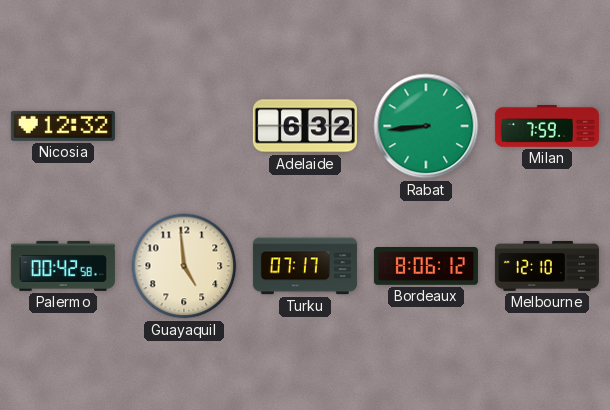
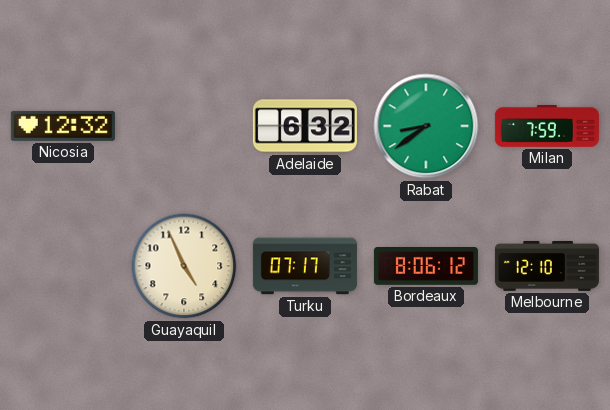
Rabat: 8:44 -> 8:39 (426, 126)
Palermo: 00:42 -> none (63, 266)
Guayaquil: 4:59 -> 4:56 (184, 266)
